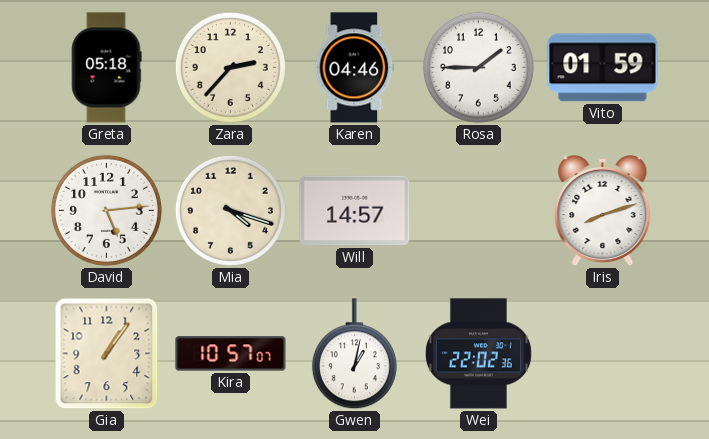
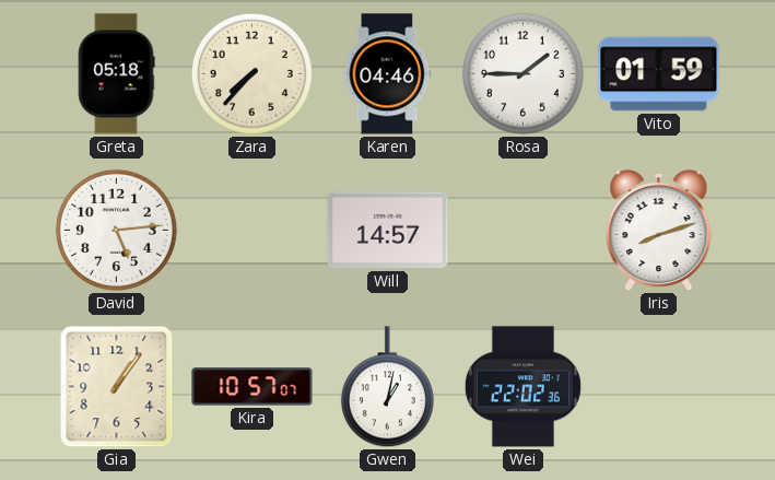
Zara: 2:37 -> 7:37 (251, 73)
Mia: 4:18 -> none (230, 210)
